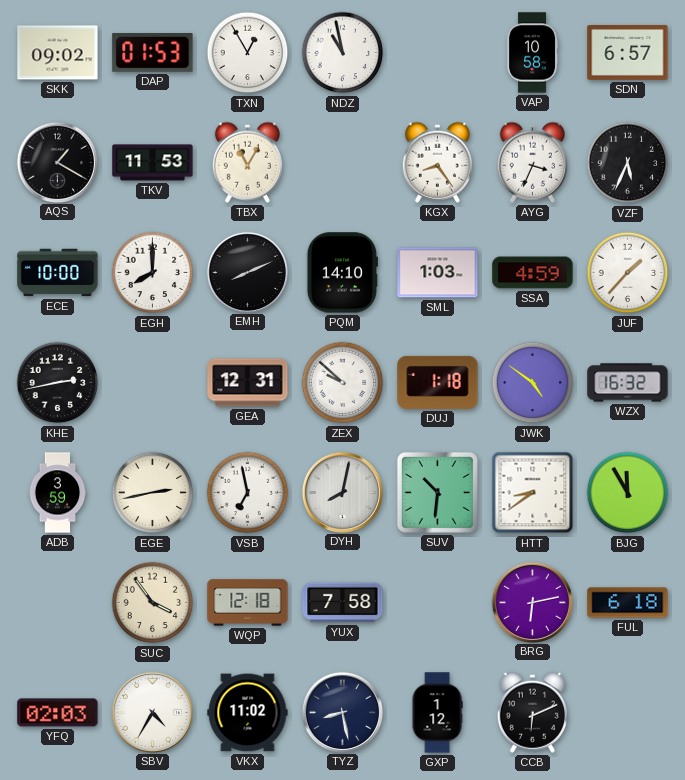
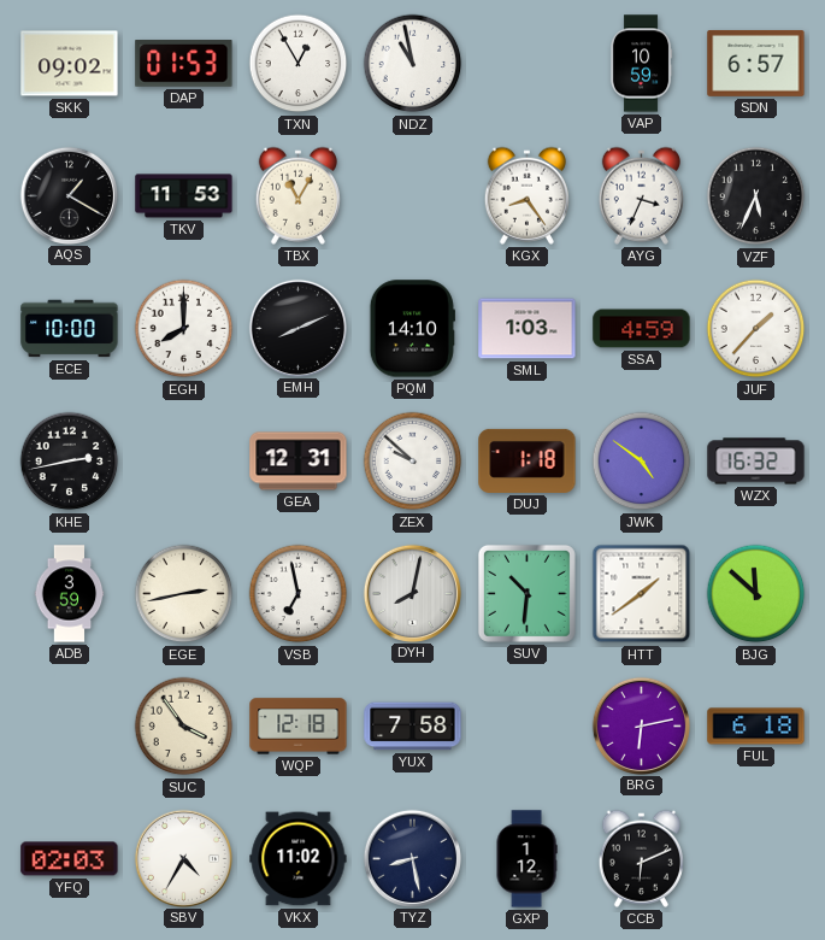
VAP: 10:58 -> 10:59 (641, 64)
HTT: 8:39 -> 1:39 (642, 594)
BJG: 11:55 -> 11:52 (756, 594)
